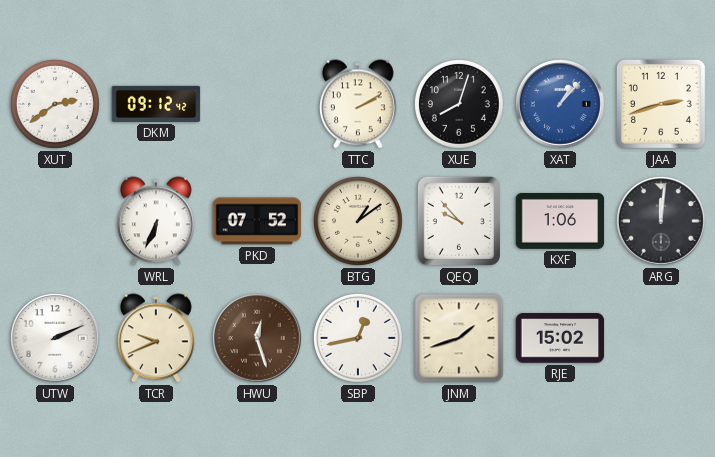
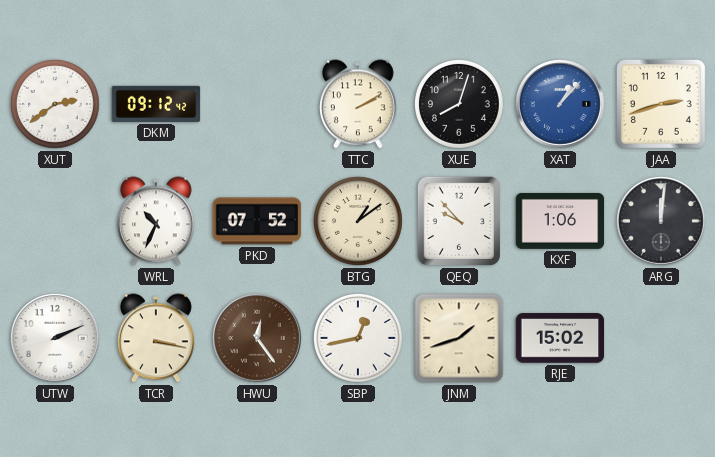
WRL: 6:34 -> 10:34 (157, 221)
TCR: 9:41 -> 3:17 (157, 338)
HWU: 12:27 -> 12:24 (258, 339)
